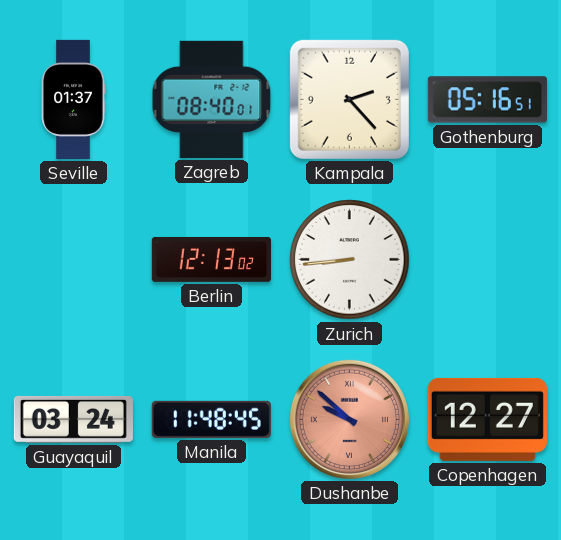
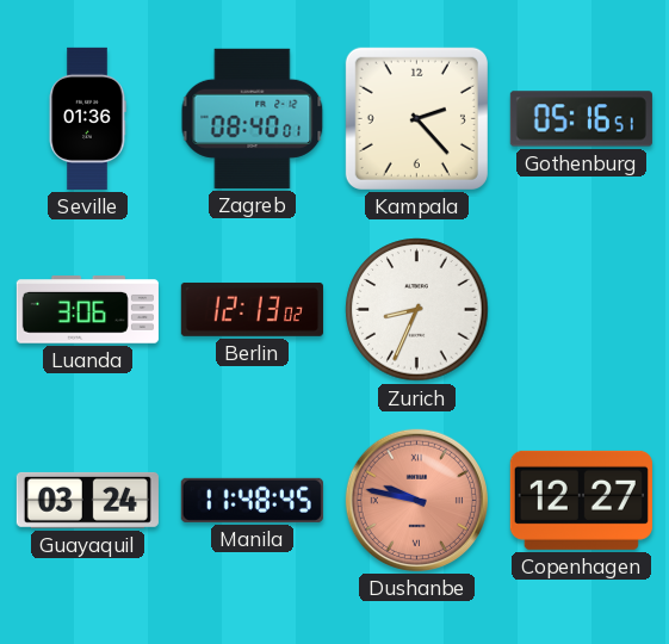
Seville: 01:37 -> 01:36 (87, 118)
Luanda: none -> 3:06 (87, 310)
Zurich: 8:44 -> 8:34 (417, 310)
Dushanbe: 9:52 -> 9:47 (416, 500)
